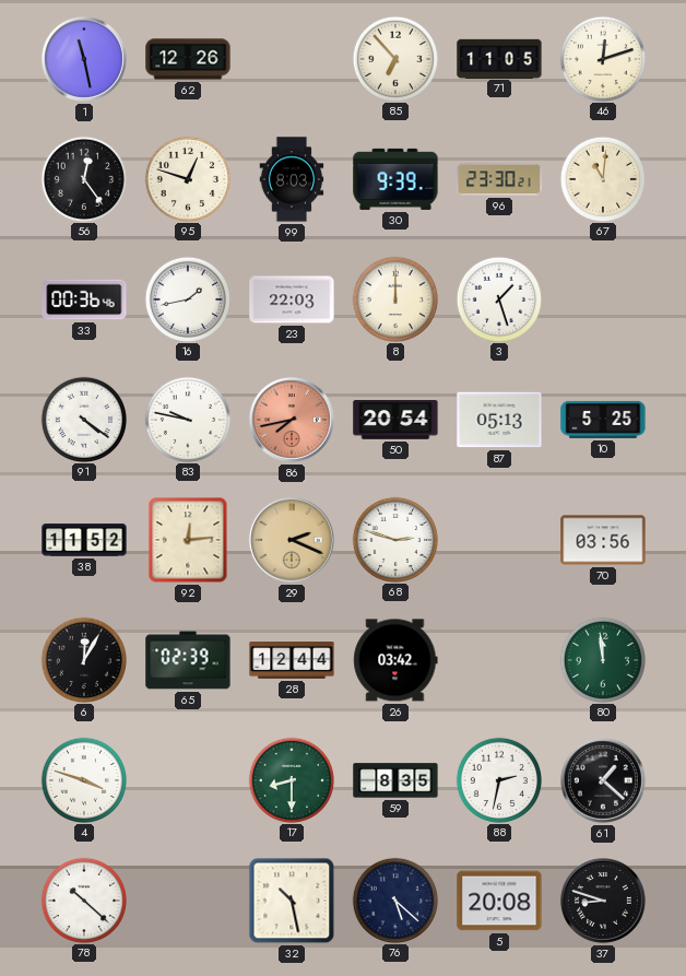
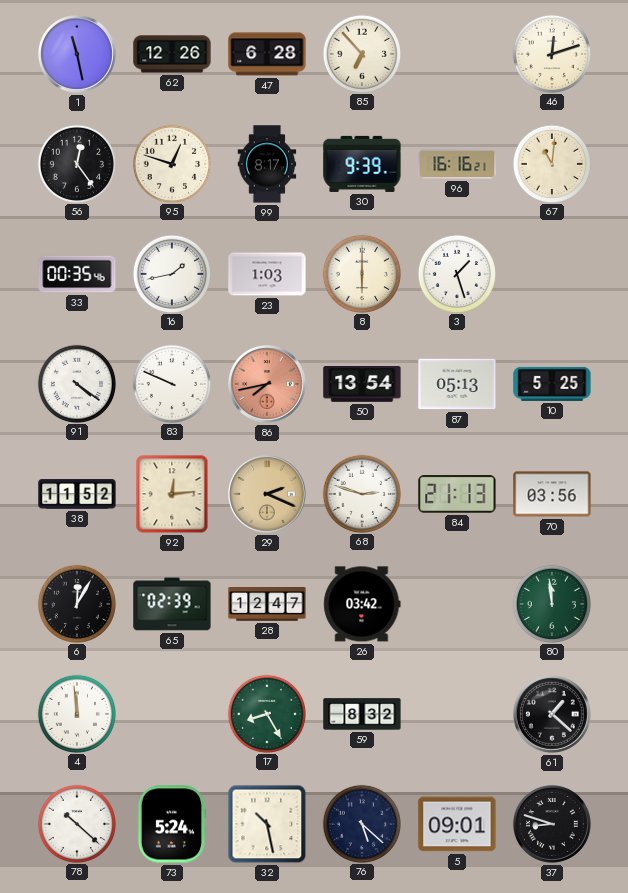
47: none -> 6:28 (267, 54)
71: 11:05 -> none (499, 58)
99: 8:03 -> 8:17 (267, 164)
96: 23:30 -> 16:16 (457, 164)
33: 00:36 -> 00:35 (77, 274)
23: 22:03 -> 1:03 (267, 274)
8: 12:00 -> 6:00 (361, 273)
83: 9:47 -> 9:49 (171, 383)
50: 20:54 -> 13:54 (362, 385)
84: none -> 21:13 (457, 495)
28: 12:44 -> 12:47 (267, 604)
4: 3:48 -> 11:59 (76, 713)
17: 8:30 -> 8:25 (266, 713)
59: 8:35 -> 8:32 (362, 714)
88: 2:32 -> none (498, 779)
73: none -> 5:24 (172, 824)
5: 20:08 -> 09:01 (457, 824)
